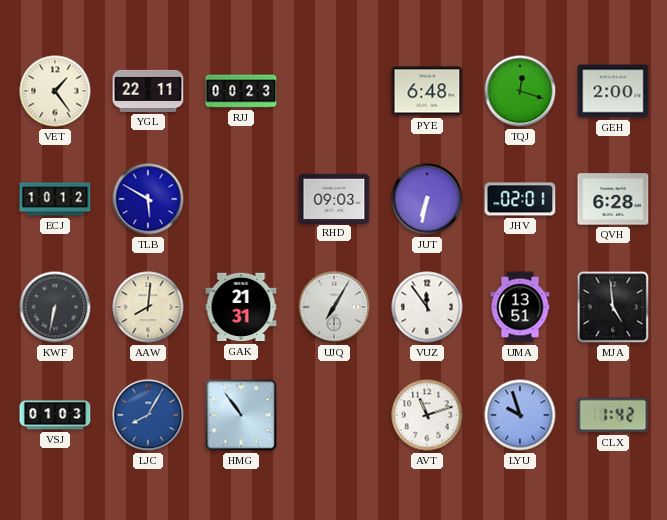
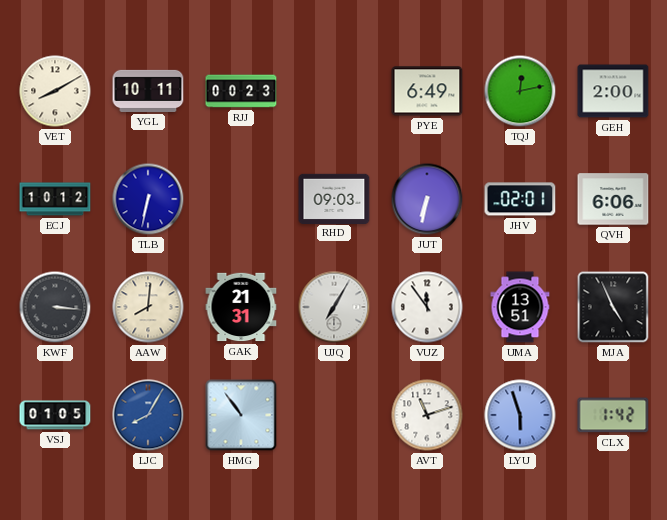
VET: 1:24 -> 8:10 (55, 91)
YGL: 22:11 -> 10:11 (148, 91)
PYE: 6:48 -> 6:49 (427, 91)
TQJ: 12:18 -> 12:13 (520, 91)
TLB: 5:50 -> 6:32 (148, 199)
QVH: 6:28 -> 6:06 (613, 199)
KWF: 6:32 -> 3:16 (55, 307)
MJA: 4:59 -> 4:56 (613, 307)
VSJ: 01:03 -> 01:05 (55, 415)
LYU: 9:57 -> 5:57 (520, 415)
